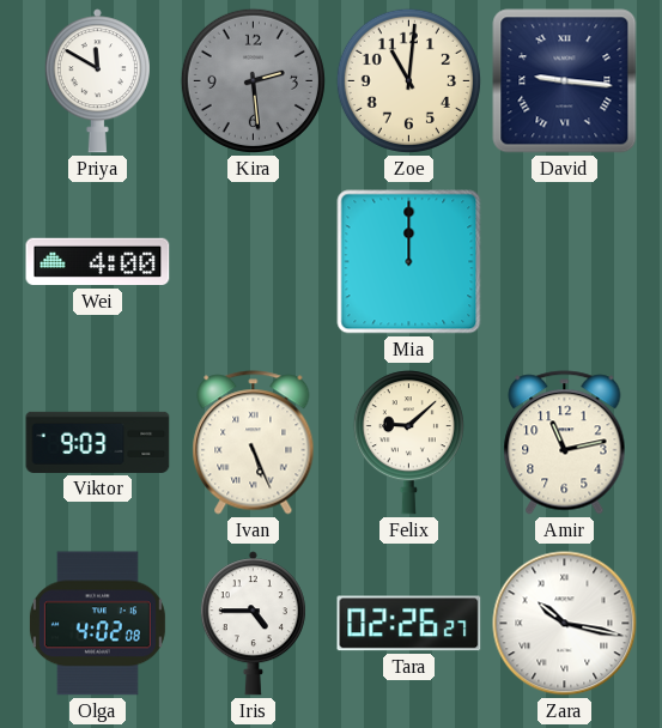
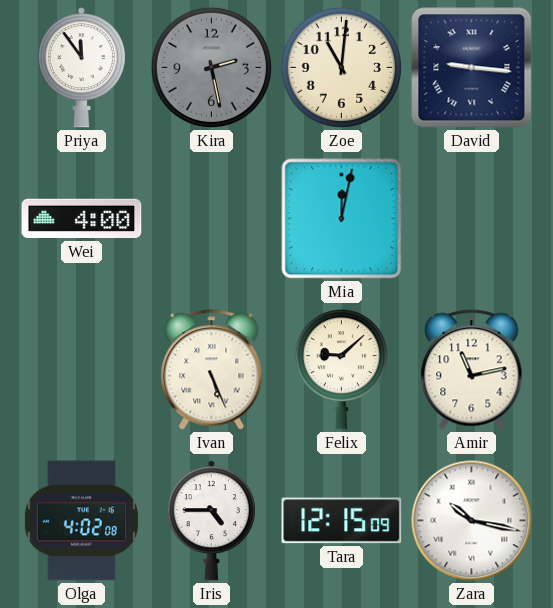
Priya: 11:50 -> 11:54 (81, 68)
Kira: 2:29 -> 2:28 (211, 67)
Mia: 12:00 -> 12:02 (342, 219)
Viktor: 9:03 -> none (98, 442)
Tara: 02:26 -> 12:15 (342, 521)
